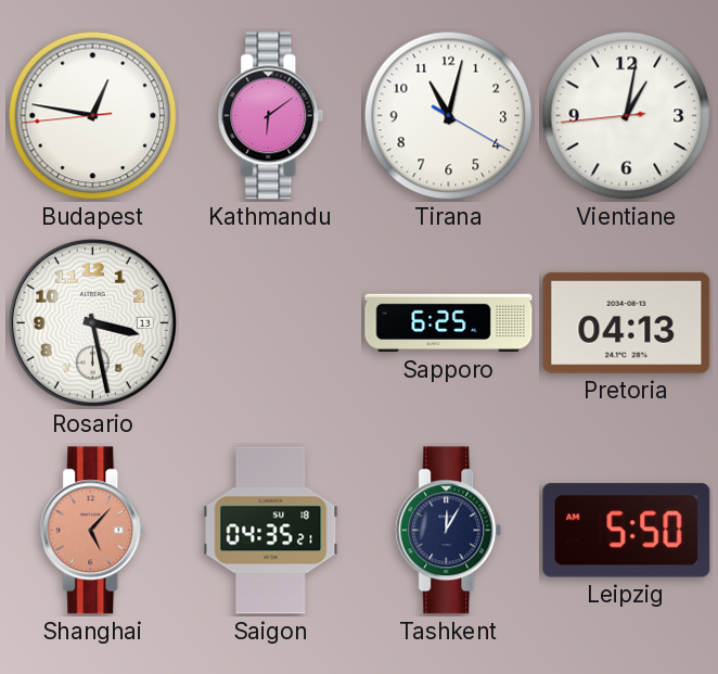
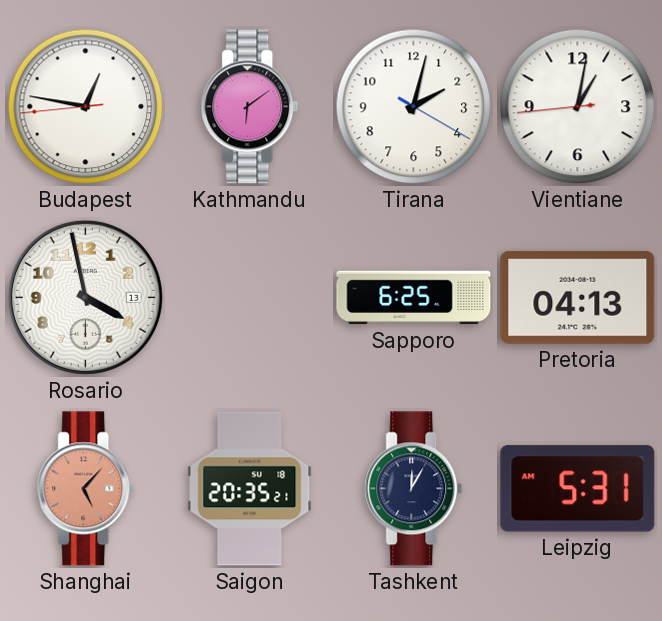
Tirana: 11:02 -> 2:02 (414, 107)
Rosario: 3:28 -> 3:58 (85, 297)
Saigon: 04:35 -> 20:35 (250, 489)
Leipzig: 5:50 -> 5:31 (578, 489)
